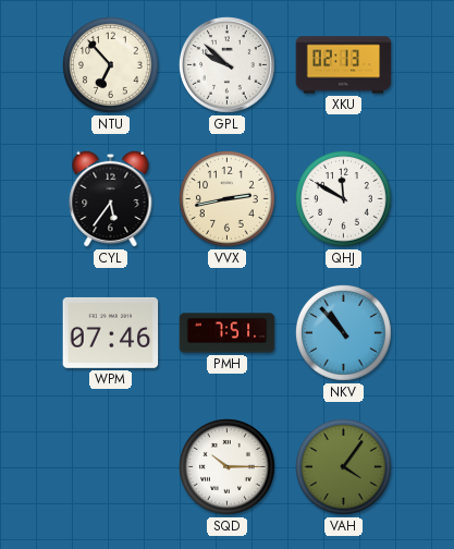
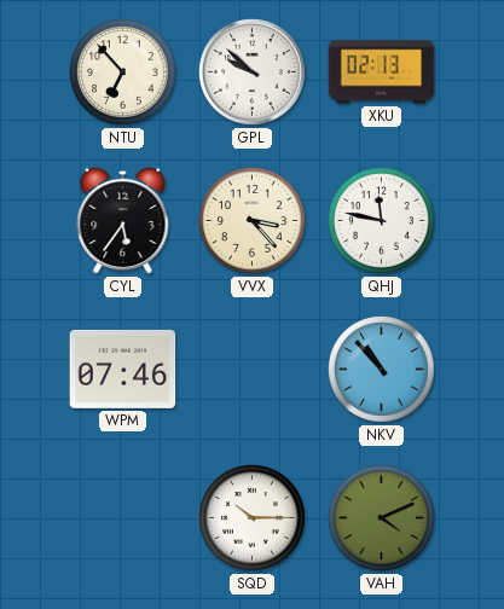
VVX: 2:43 -> 3:23 (253, 221)
QHJ: 11:50 -> 11:47 (382, 221)
PMH: 7:51 -> none (228, 333)
VAH: 4:06 -> 4:11 (382, 518)
